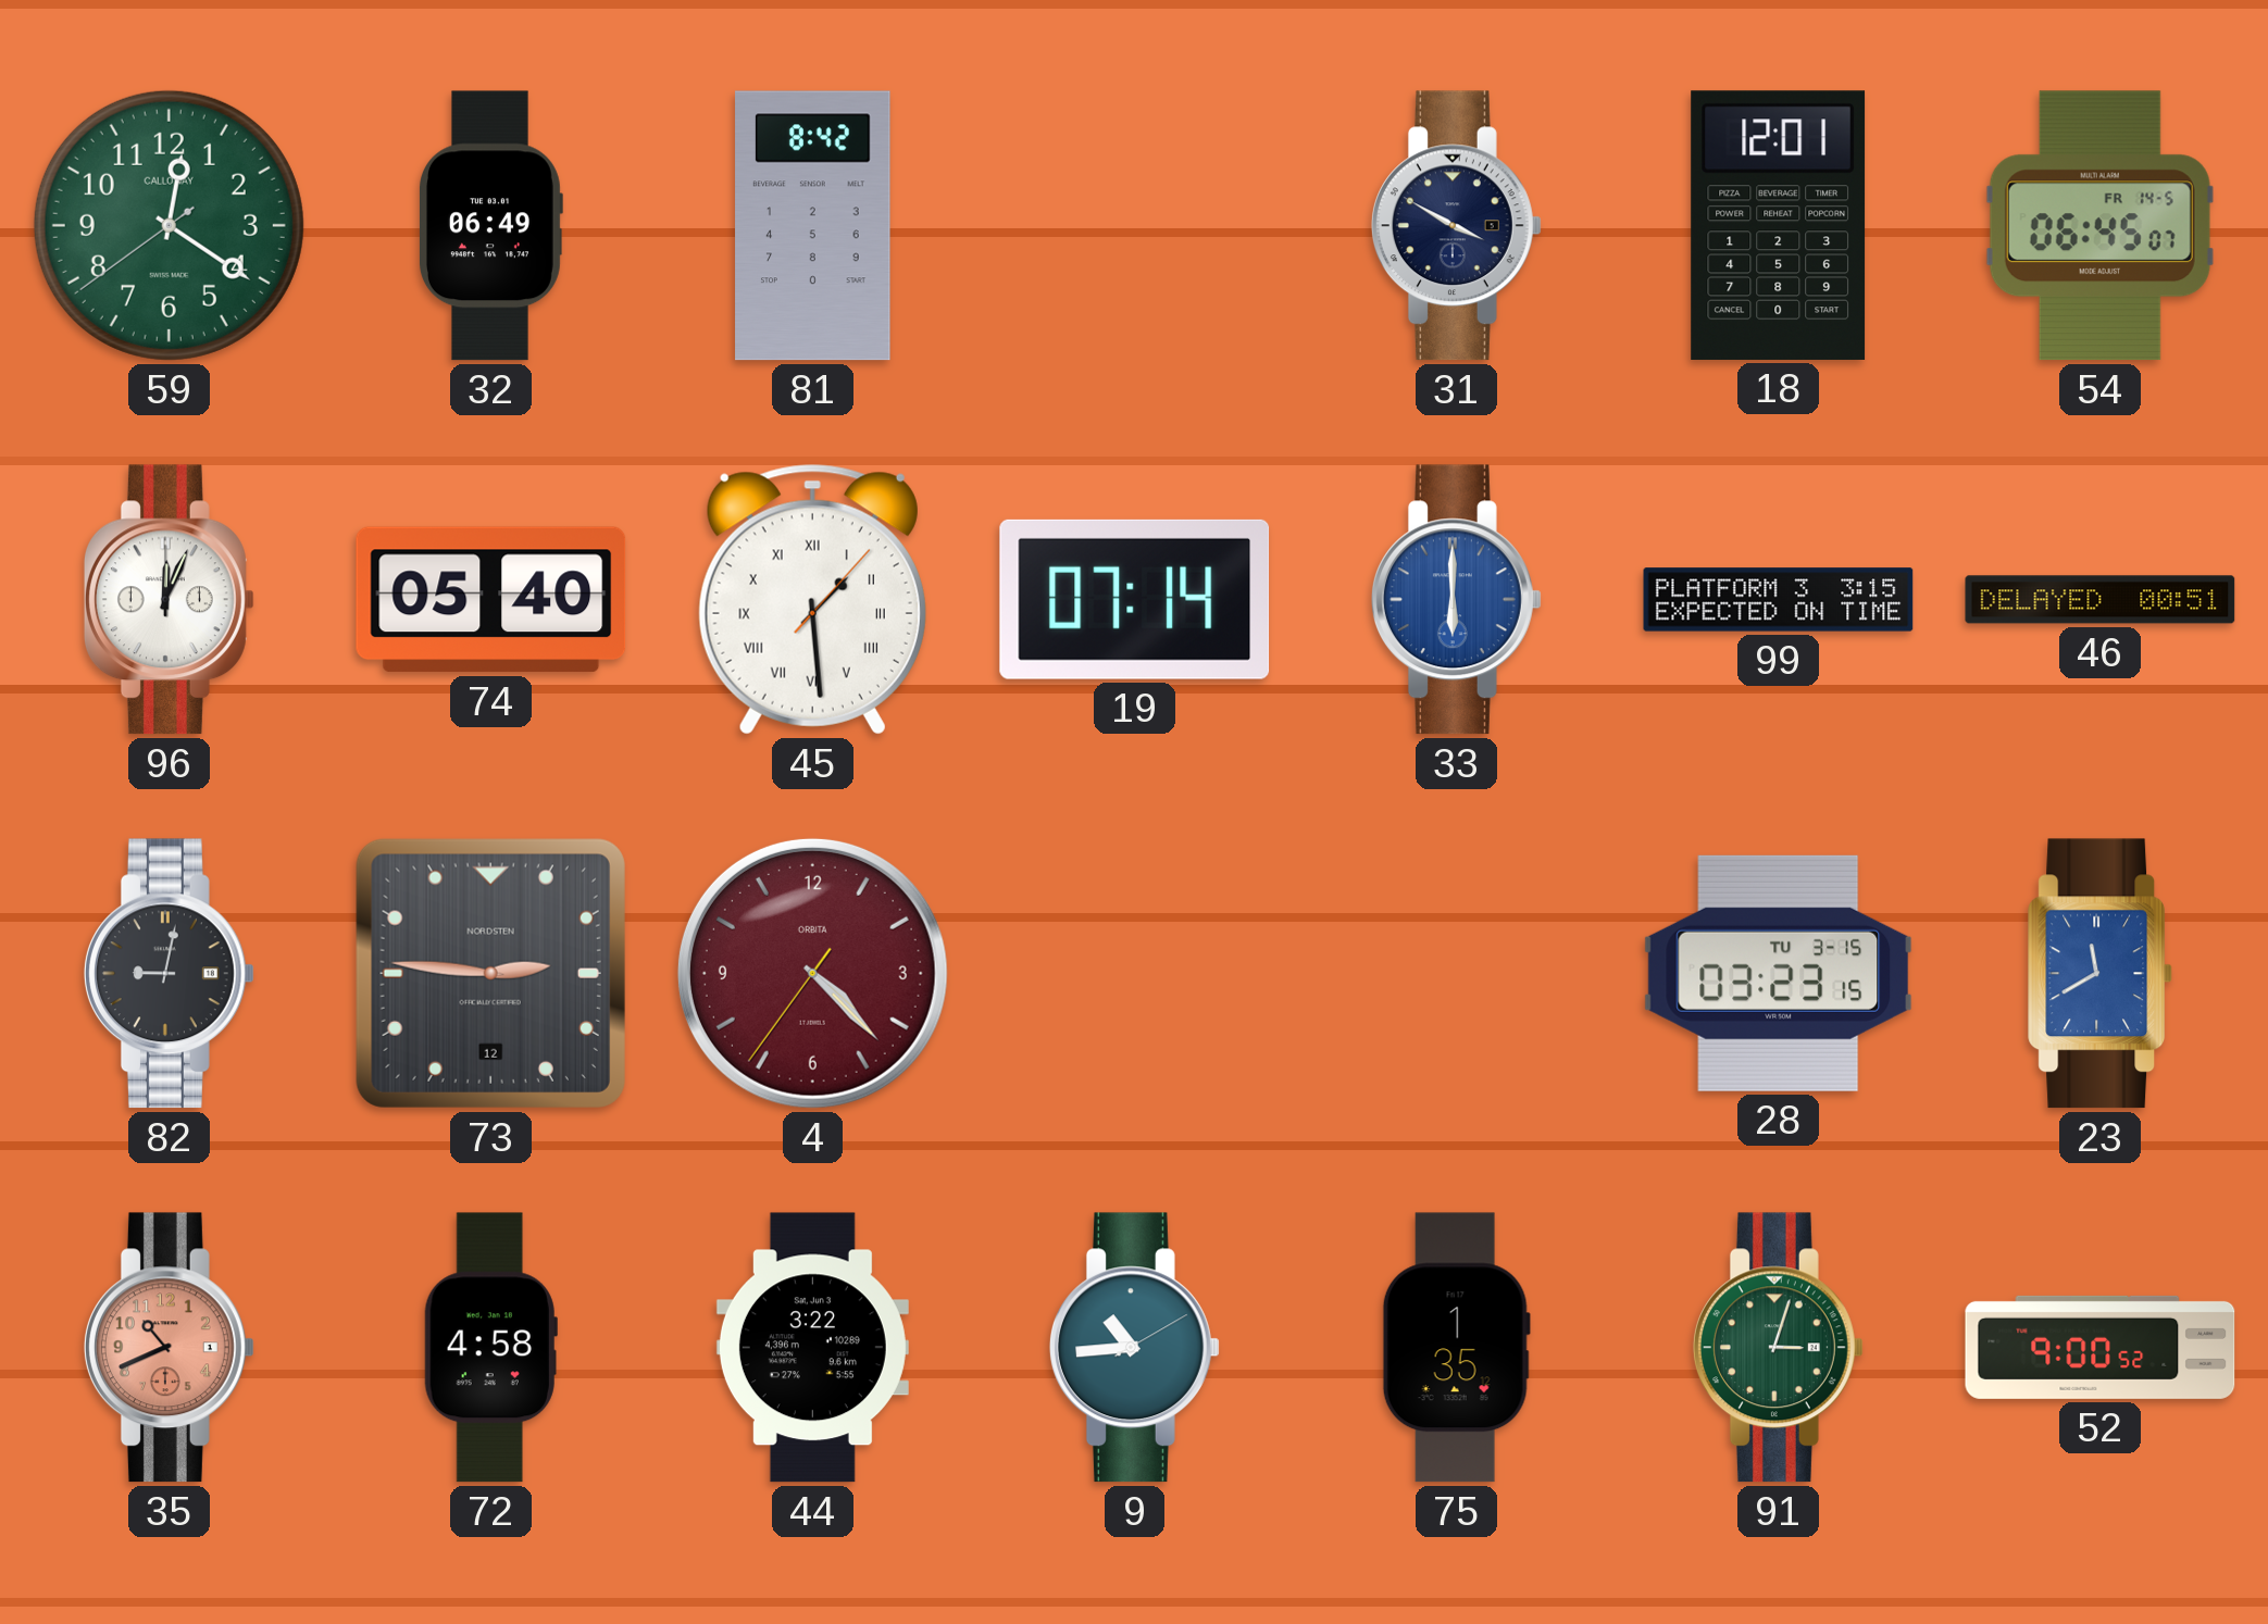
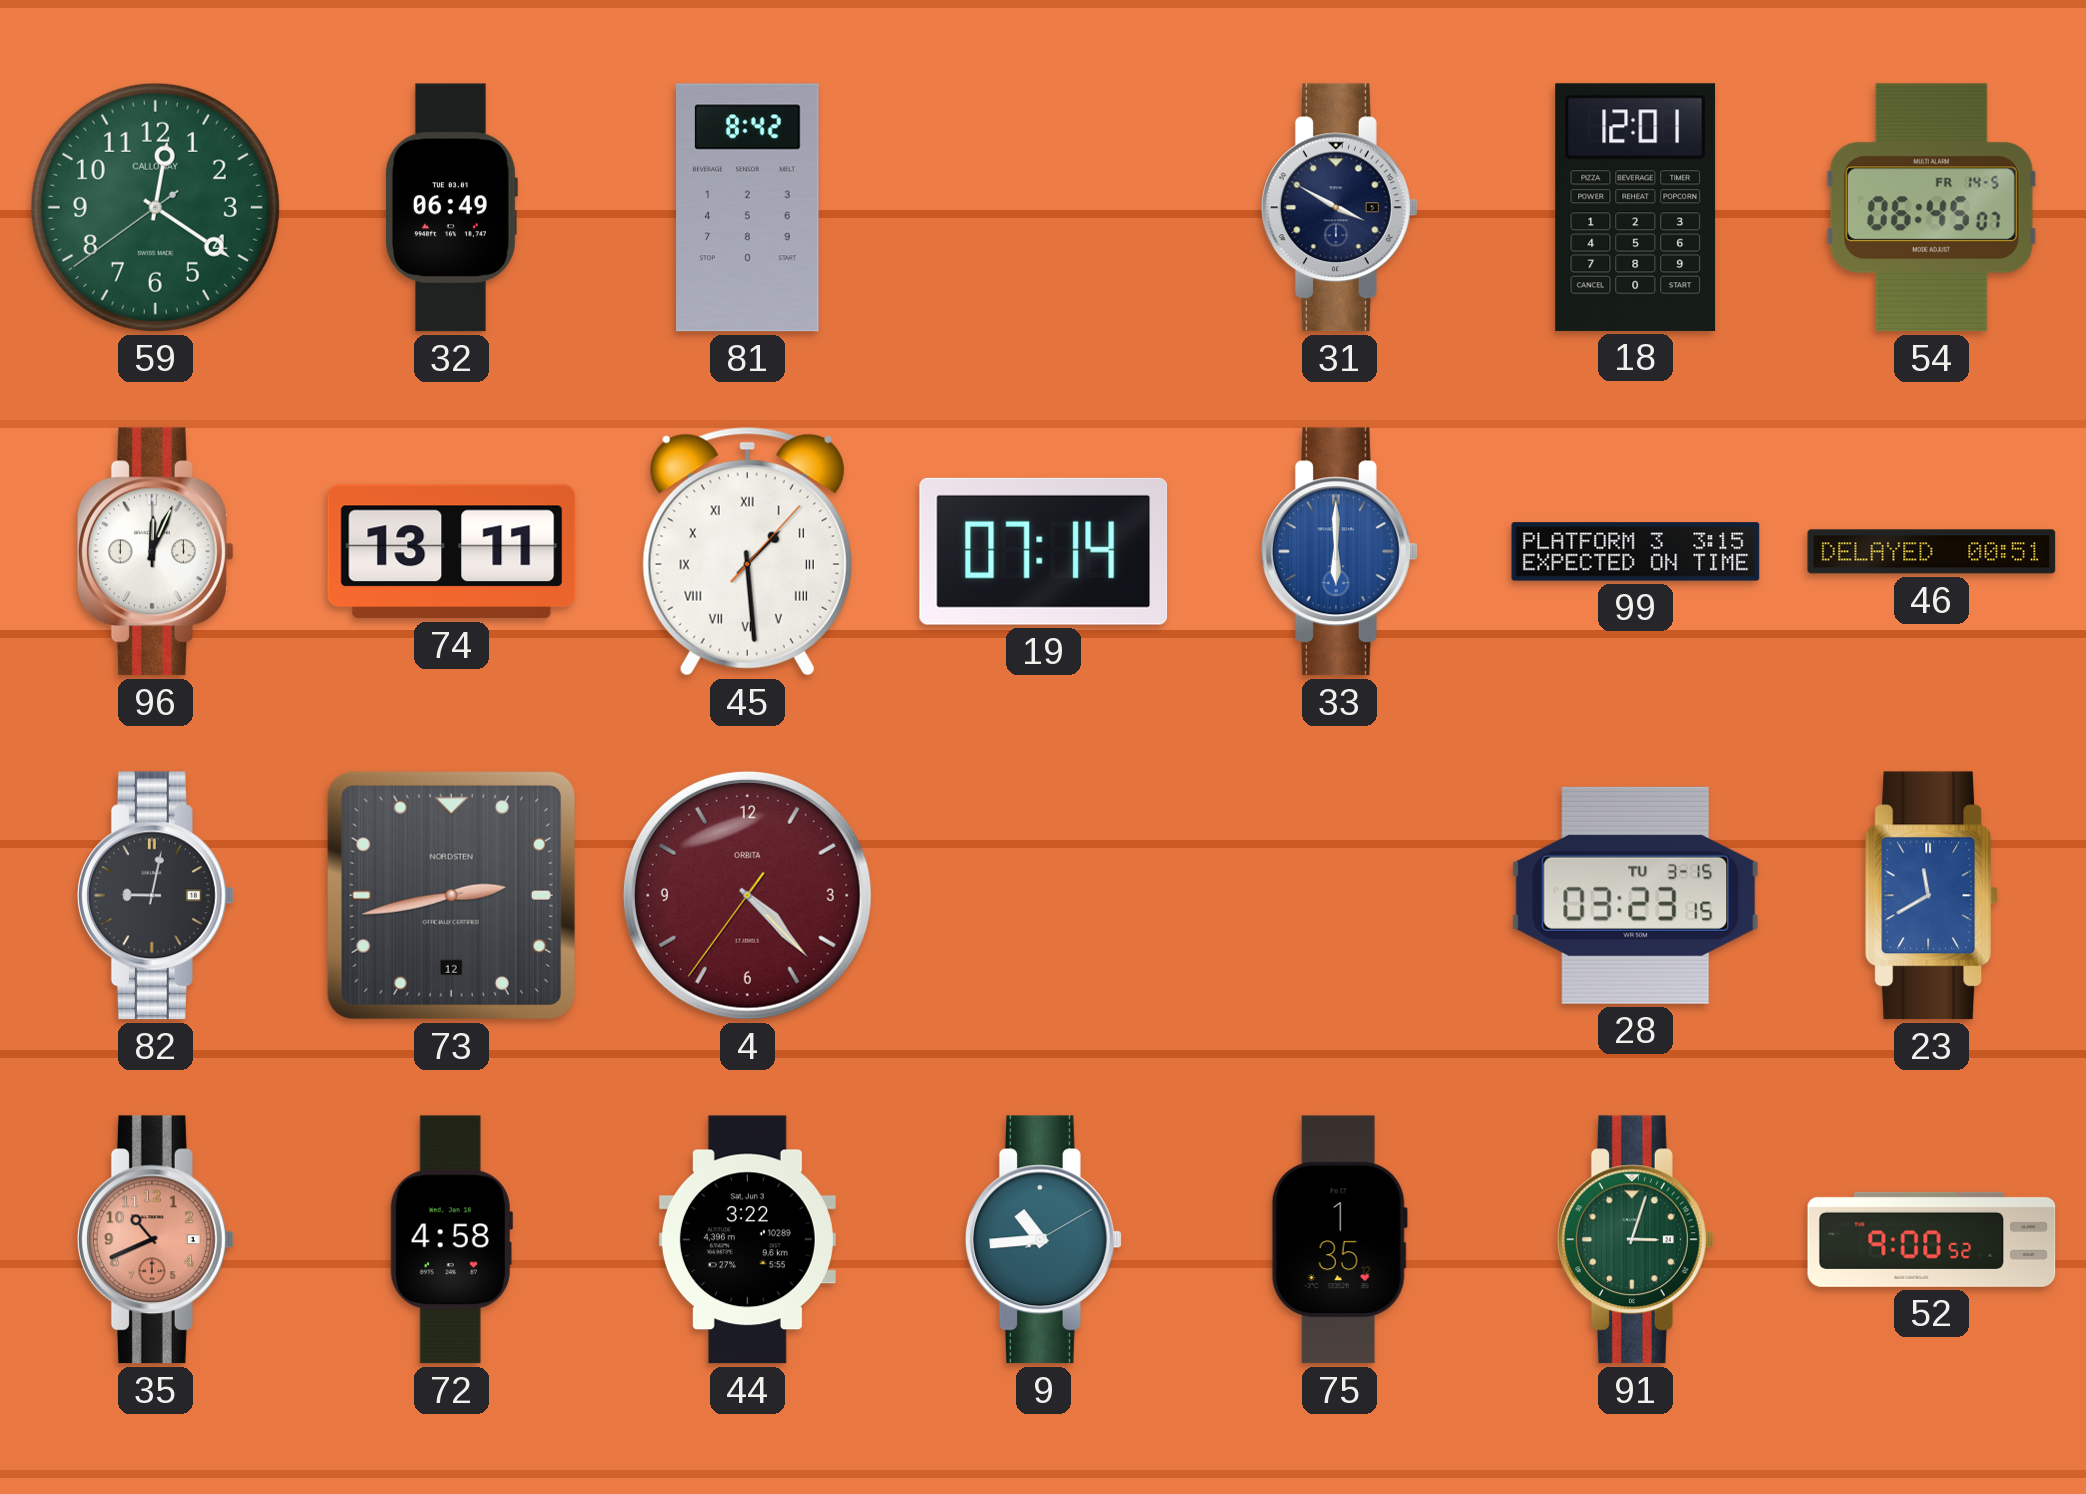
74: 05:40 -> 13:11 (452, 552)
73: 2:46 -> 2:43 (451, 895)
